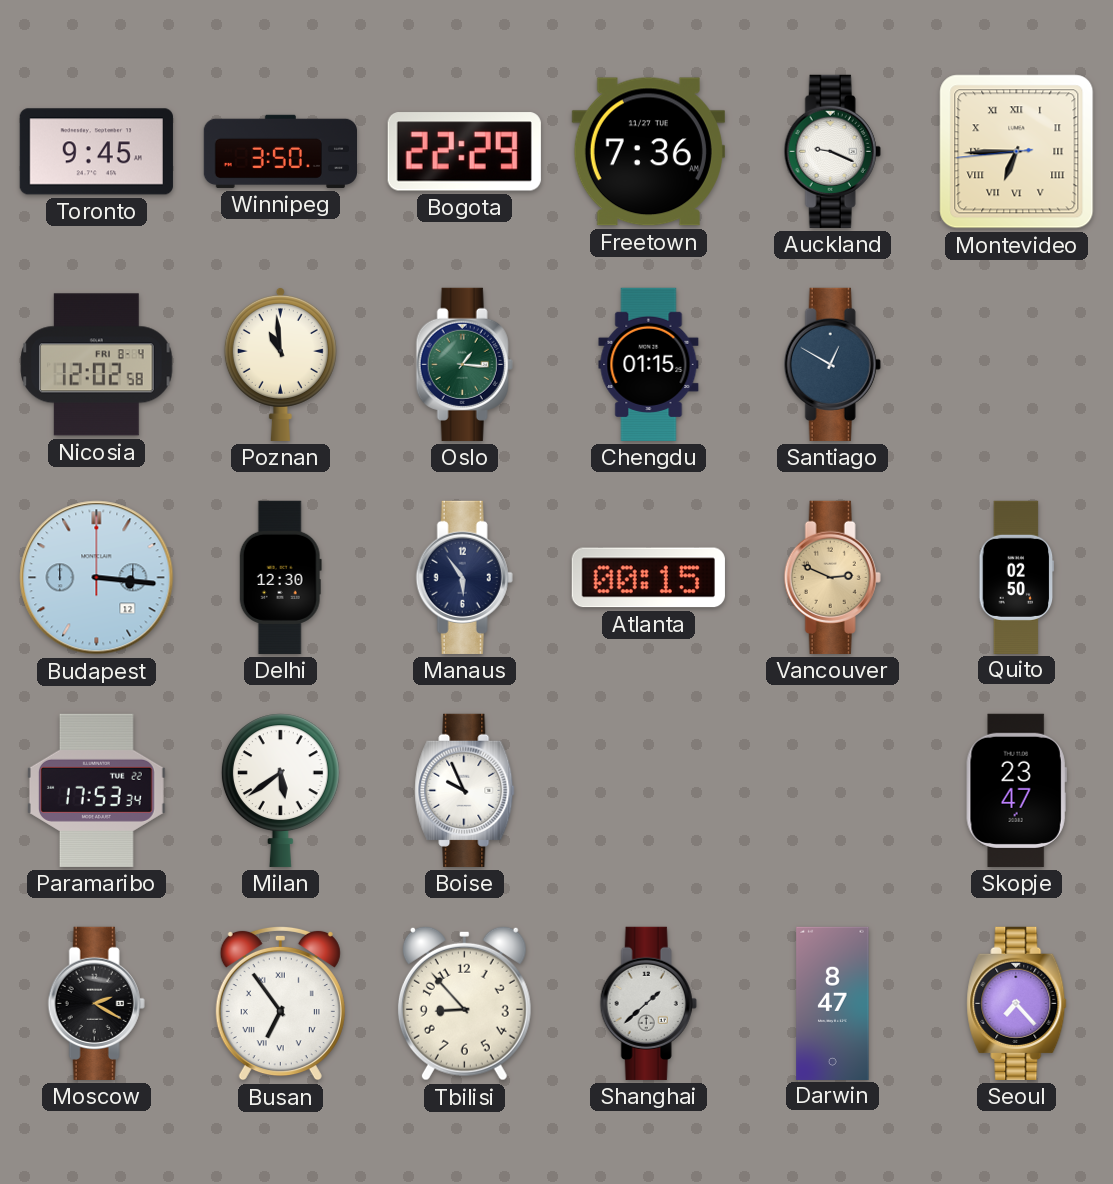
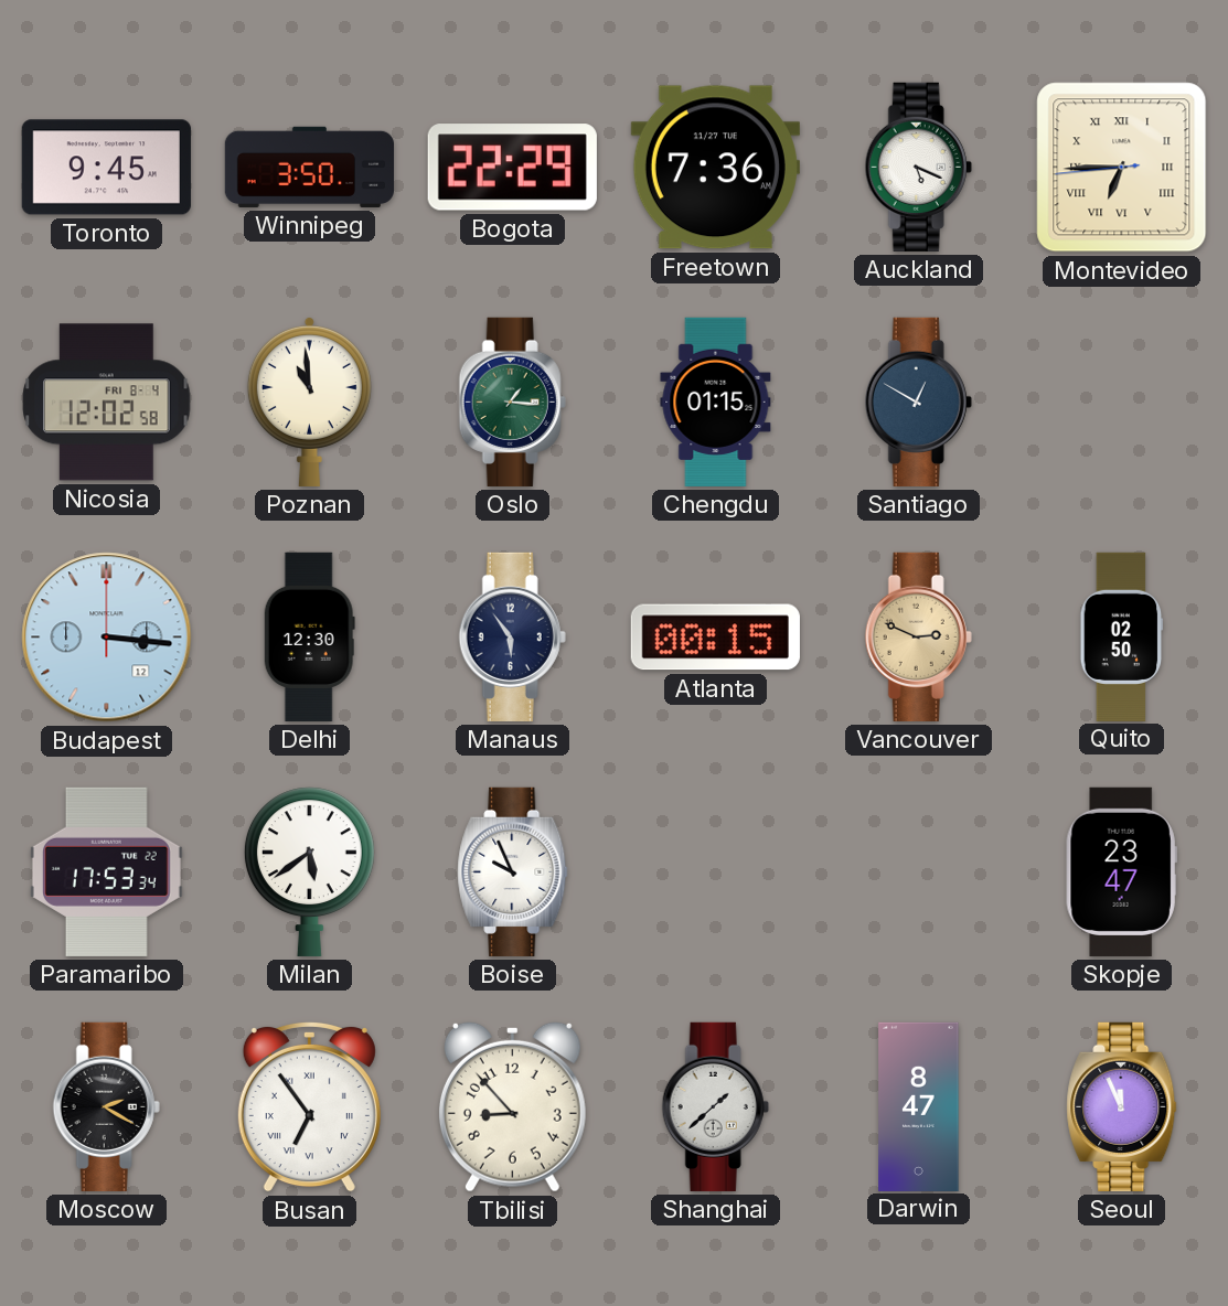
Auckland: 9:19 -> 5:19 (918, 167)
Seoul: 7:23 -> 11:56 (1122, 1106)
